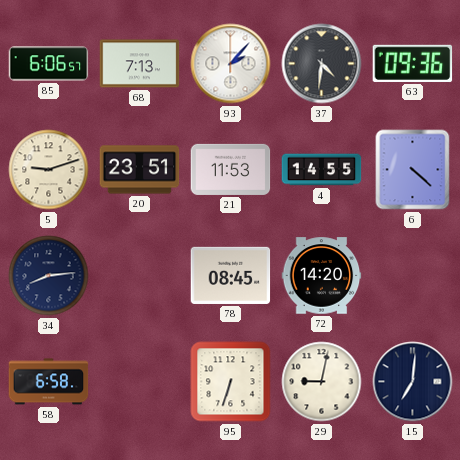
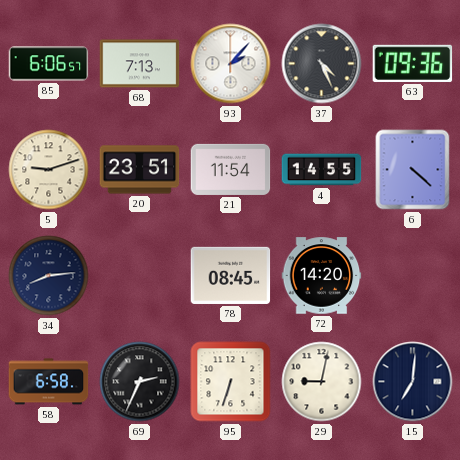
37: 4:31 -> 4:26 (322, 64)
21: 11:53 -> 11:54 (231, 169)
69: none -> 2:34 (140, 382)
